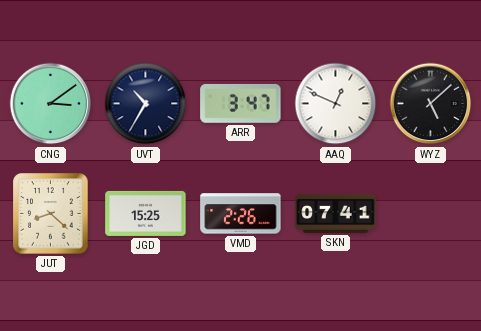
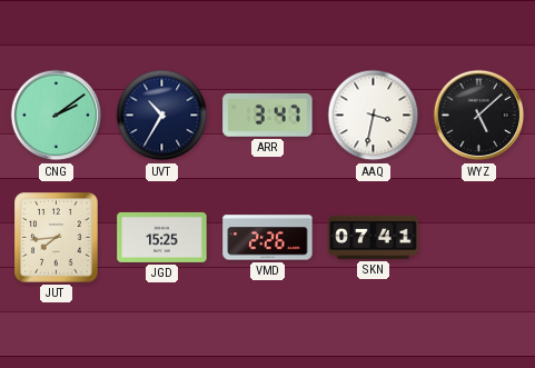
CNG: 3:09 -> 2:09 (57, 116)
AAQ: 12:49 -> 3:32 (374, 116)
JUT: 8:22 -> 7:44 (57, 238)
